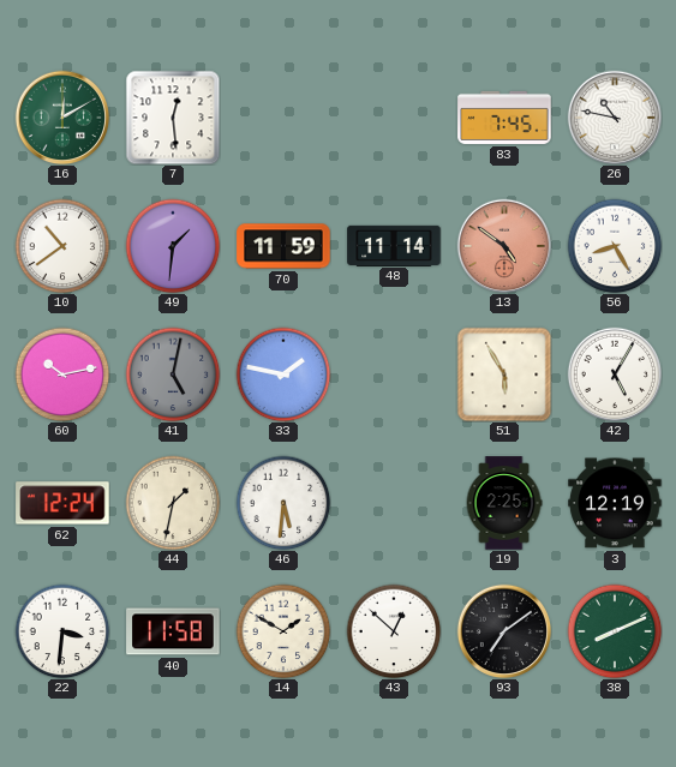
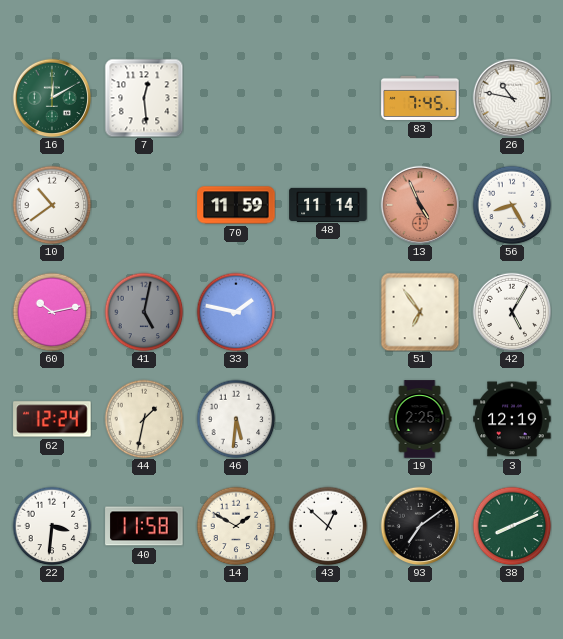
49: 1:31 -> none (173, 246)
13: 4:51 -> 4:56 (420, 205)
51: 5:55 -> 6:54 (420, 312)
